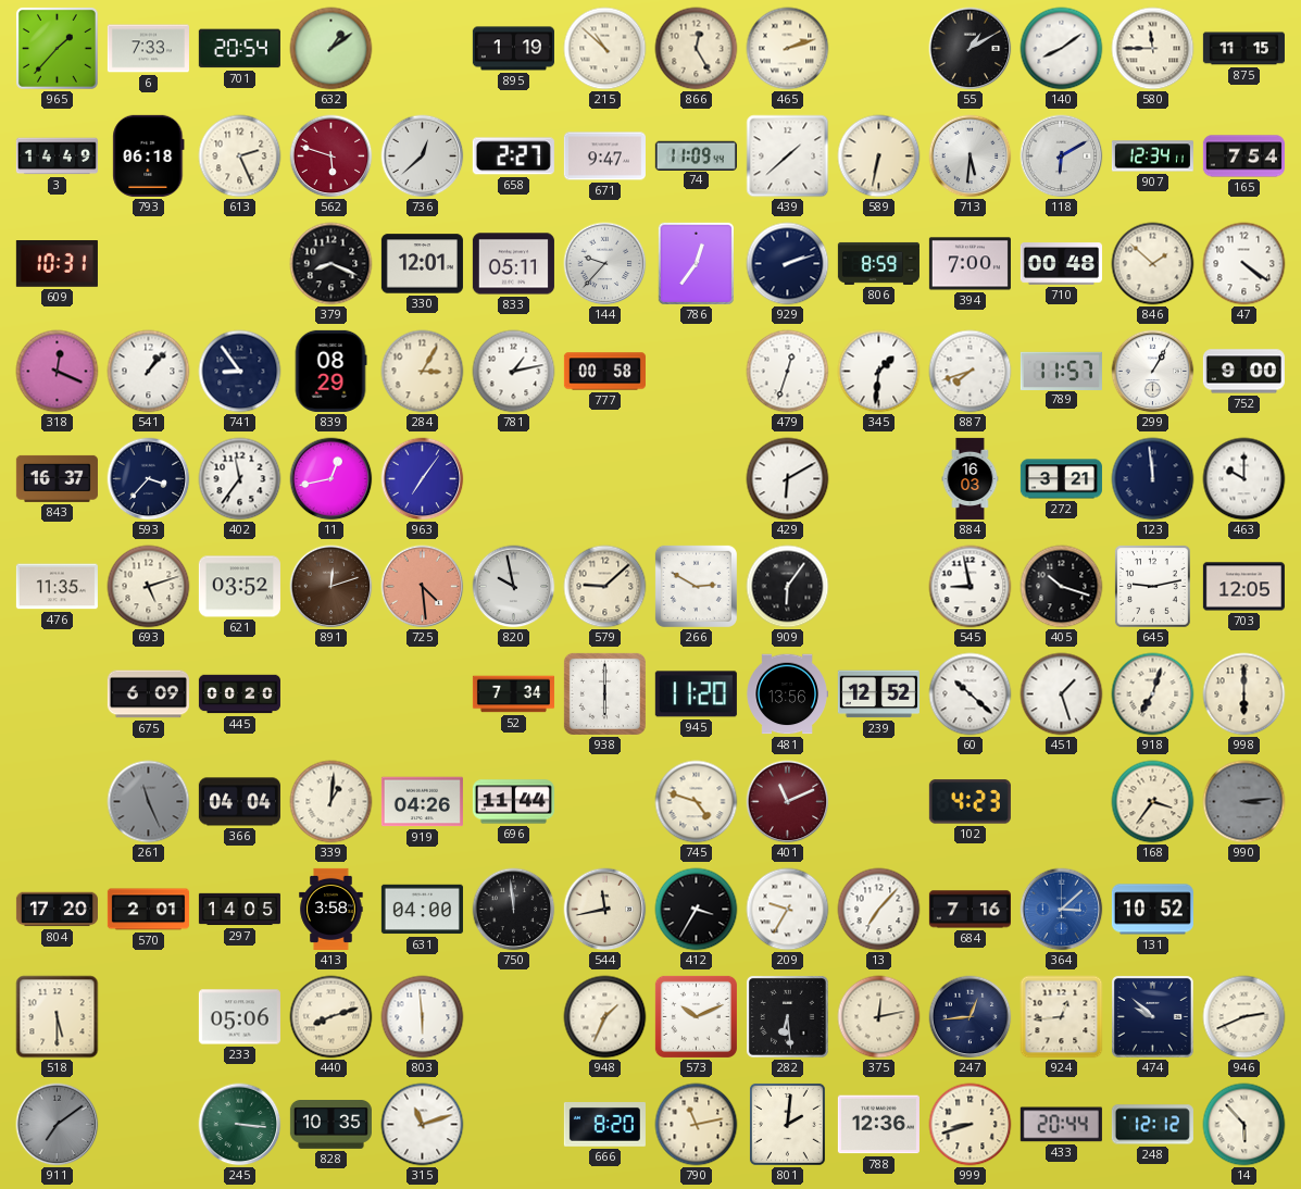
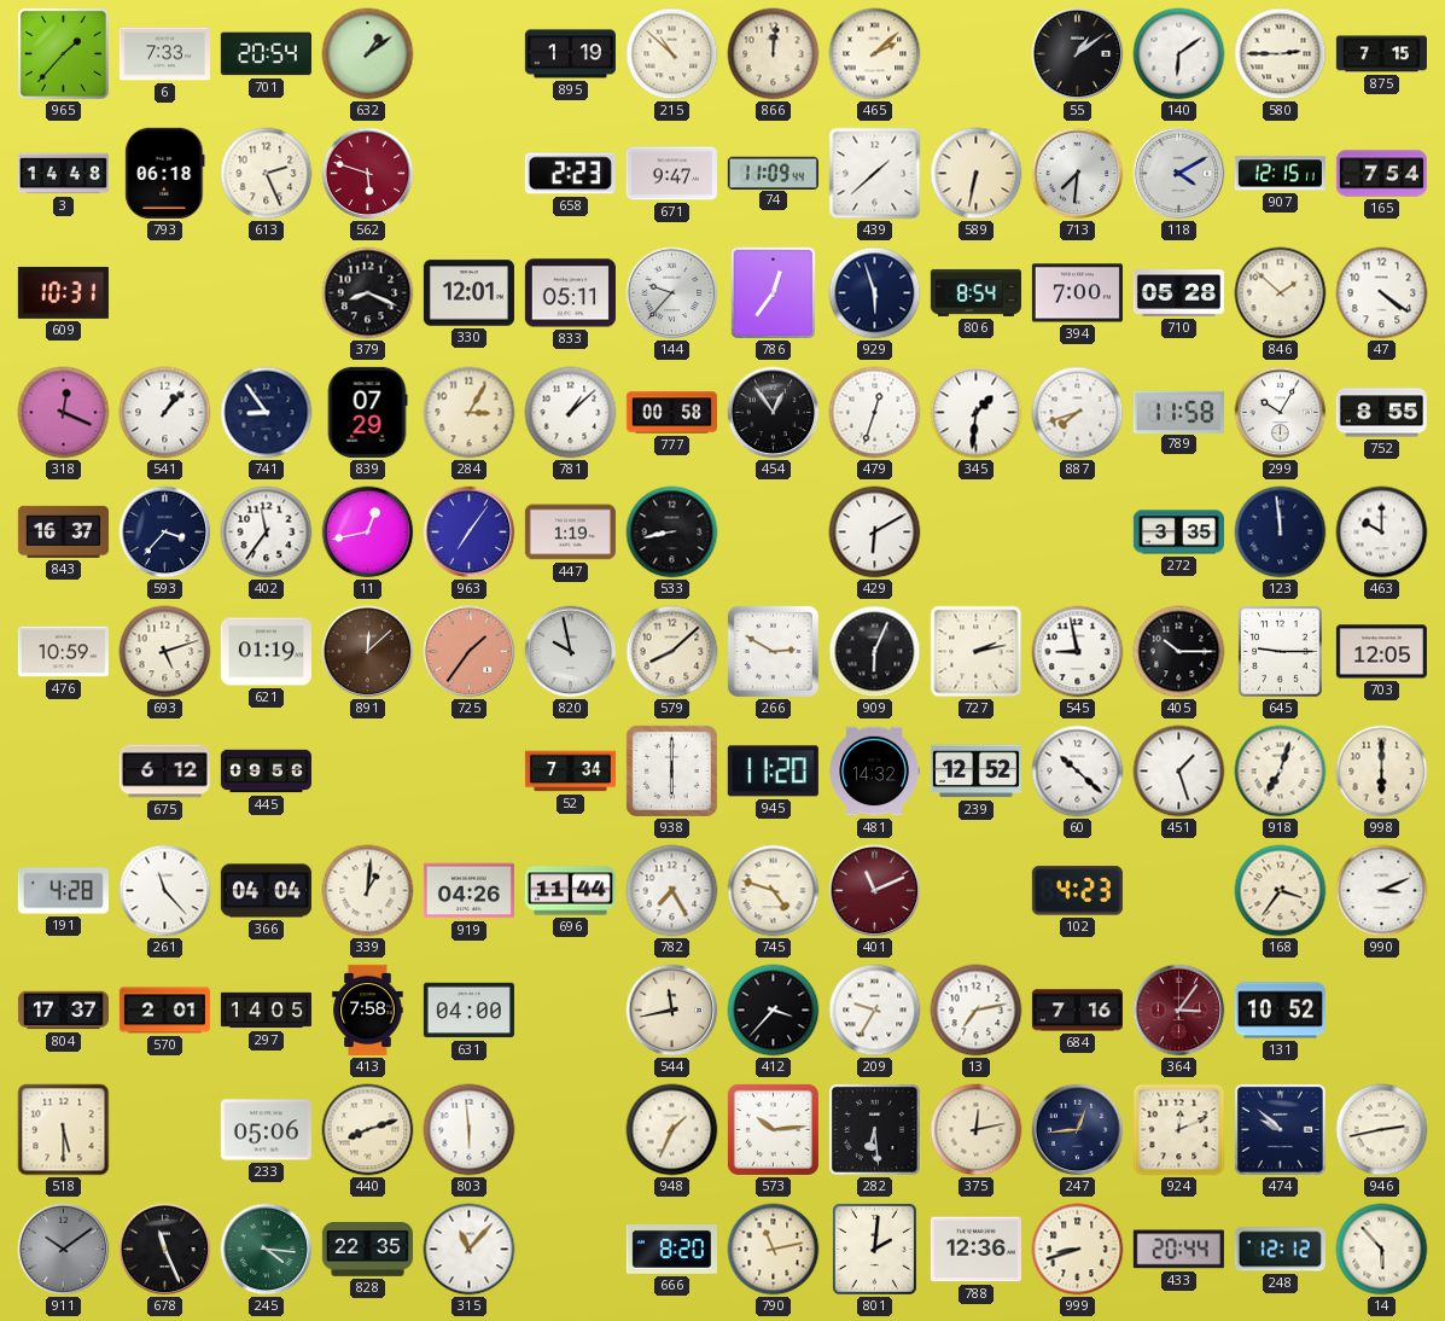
866: 12:25 -> 12:01 (774, 54)
465: 2:12 -> 2:08 (875, 54)
55: 1:10 -> 1:09 (1078, 54)
140: 8:09 -> 6:09 (1179, 54)
580: 11:45 -> 2:45 (1281, 54)
875: 11:15 -> 7:15 (1381, 54)
3: 14:49 -> 14:48 (63, 174)
736: 12:38 -> none (423, 157)
658: 2:27 -> 2:23 (570, 174)
713: 5:31 -> 7:31 (1078, 174)
118: 6:10 -> 4:10 (1179, 174)
907: 12:34 -> 12:15 (1280, 174)
929: 2:12 -> 5:57 (875, 293)
806: 8:59 -> 8:54 (975, 292)
710: 00:48 -> 05:28 (1178, 293)
839: 08:29 -> 07:29 (367, 412)
781: 1:13 -> 1:08 (571, 413)
454: none -> 12:54 (774, 413)
789: 11:57 -> 11:58 (1178, 412)
299: 1:05 -> 10:05 (1281, 413)
752: 9:00 -> 8:55 (1381, 413)
447: none -> 1:19 (570, 533)
533: none -> 8:43 (672, 533)
884: 16:03 -> none (971, 478)
272: 3:21 -> 3:35 (1178, 533)
476: 11:35 -> 10:59 (63, 652)
621: 03:52 -> 01:19 (266, 652)
891: 12:12 -> 12:08 (368, 652)
725: 4:29 -> 1:36 (470, 652)
579: 9:08 -> 8:08 (672, 652)
909: 6:06 -> 6:04 (875, 652)
727: none -> 2:13 (977, 652)
405: 10:18 -> 10:15 (1179, 652)
645: 9:13 -> 9:15 (1280, 651)
675: 6:09 -> 6:12 (164, 772)
445: 00:20 -> 09:56 (266, 772)
481: 13:56 -> 14:32 (874, 772)
191: none -> 4:28 (63, 891)
261: 11:26 -> 11:23 (165, 891)
261 dial: grey -> white (165, 891)
782: none -> 7:25 (672, 891)
990: 3:14 -> 3:11 (1382, 891)
990 dial: grey -> white (1382, 891)
804: 17:20 -> 17:37 (63, 1011)
413: 3:58 -> 7:58 (368, 1009)
750: 11:59 -> none (514, 910)
412: 3:35 -> 3:37 (774, 1011)
13: 7:07 -> 7:13 (977, 1011)
364: 3:08 -> 3:06 (1179, 1011)
364 dial: blue -> burgundy (1179, 1011)
573: 10:11 -> 10:14 (773, 1129)
924: 12:44 -> 12:11 (1179, 1130)
946: 2:41 -> 2:43 (1382, 1130)
911: 7:09 -> 10:09 (64, 1250)
678: none -> 11:26 (165, 1250)
245: 3:16 -> 4:16 (267, 1250)
828: 10:35 -> 22:35 (367, 1250)
315: 11:12 -> 11:07 (470, 1250)
